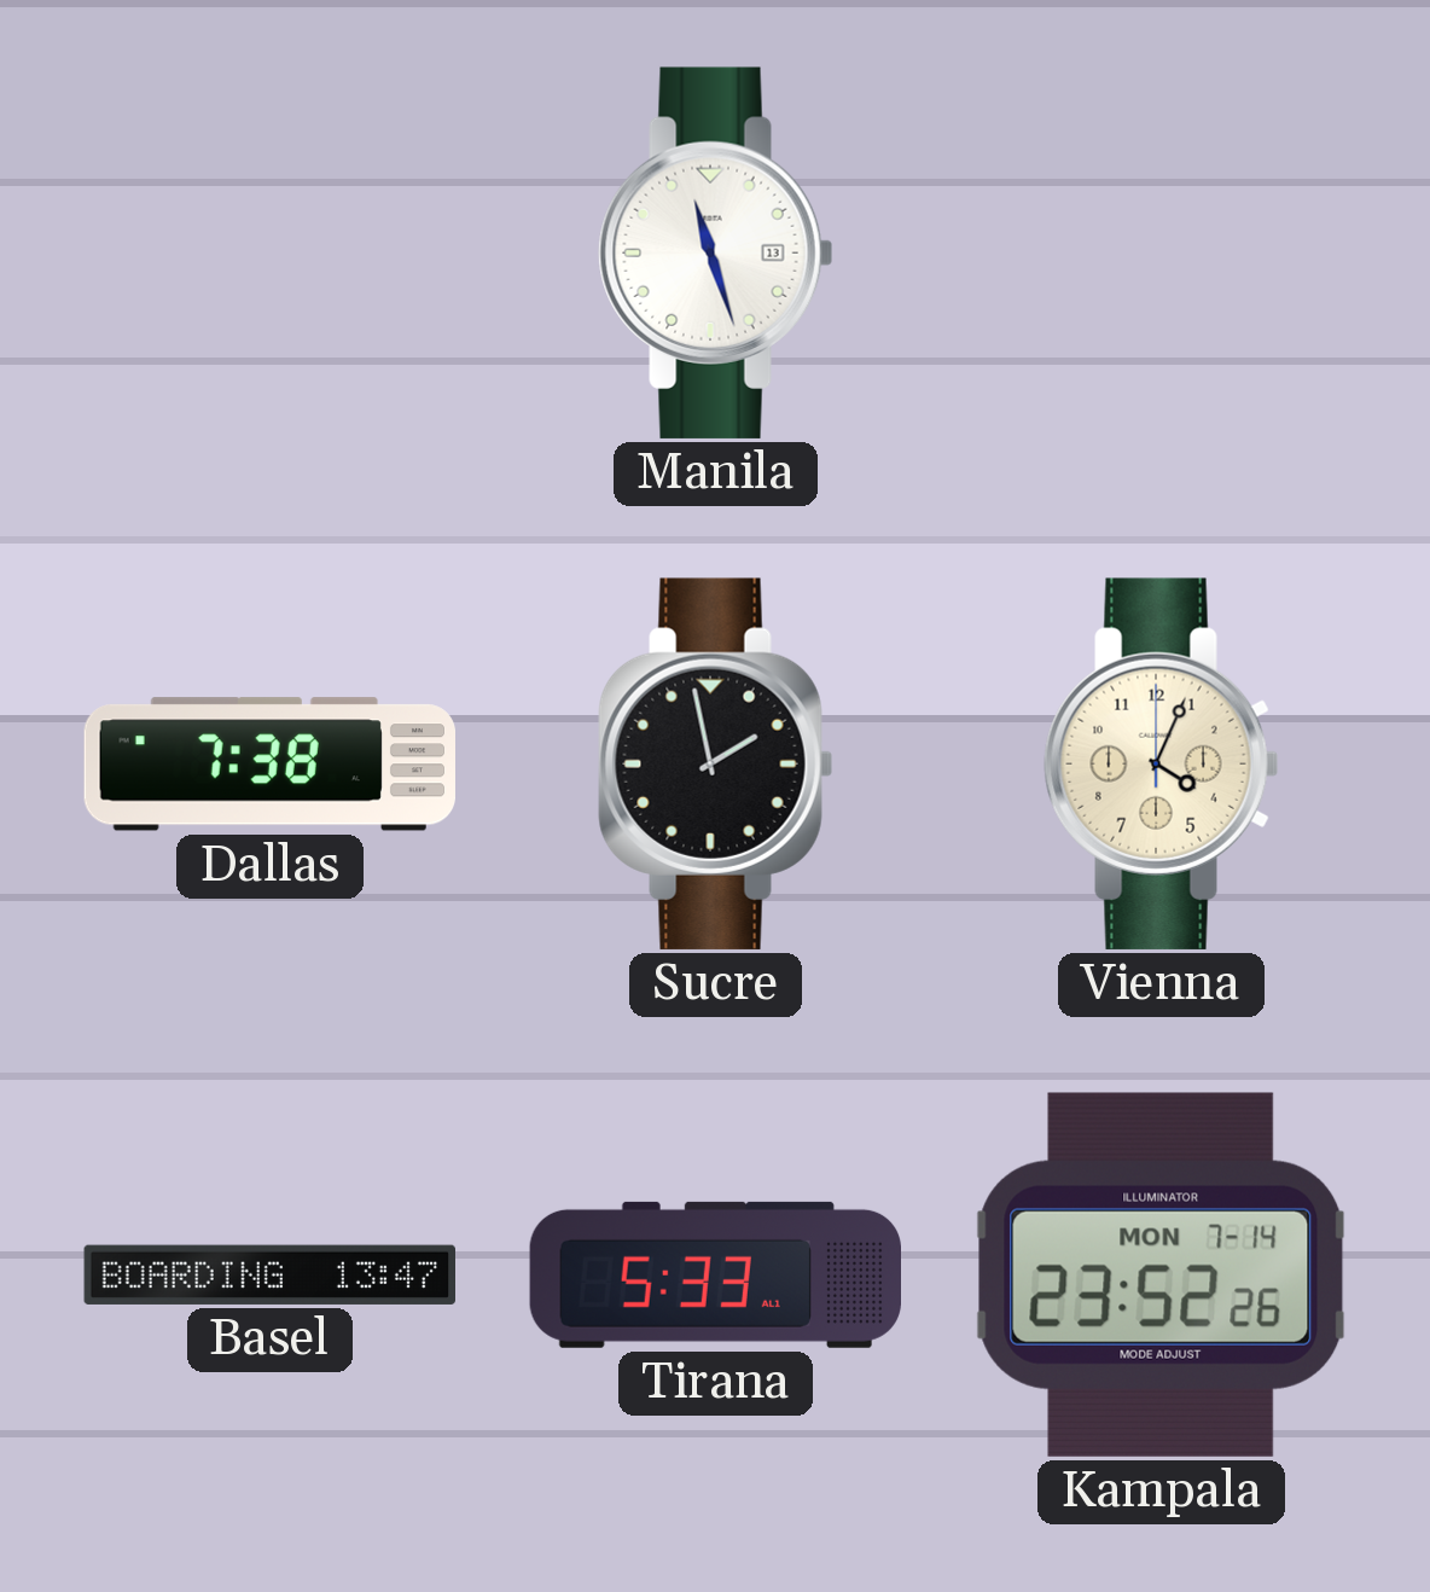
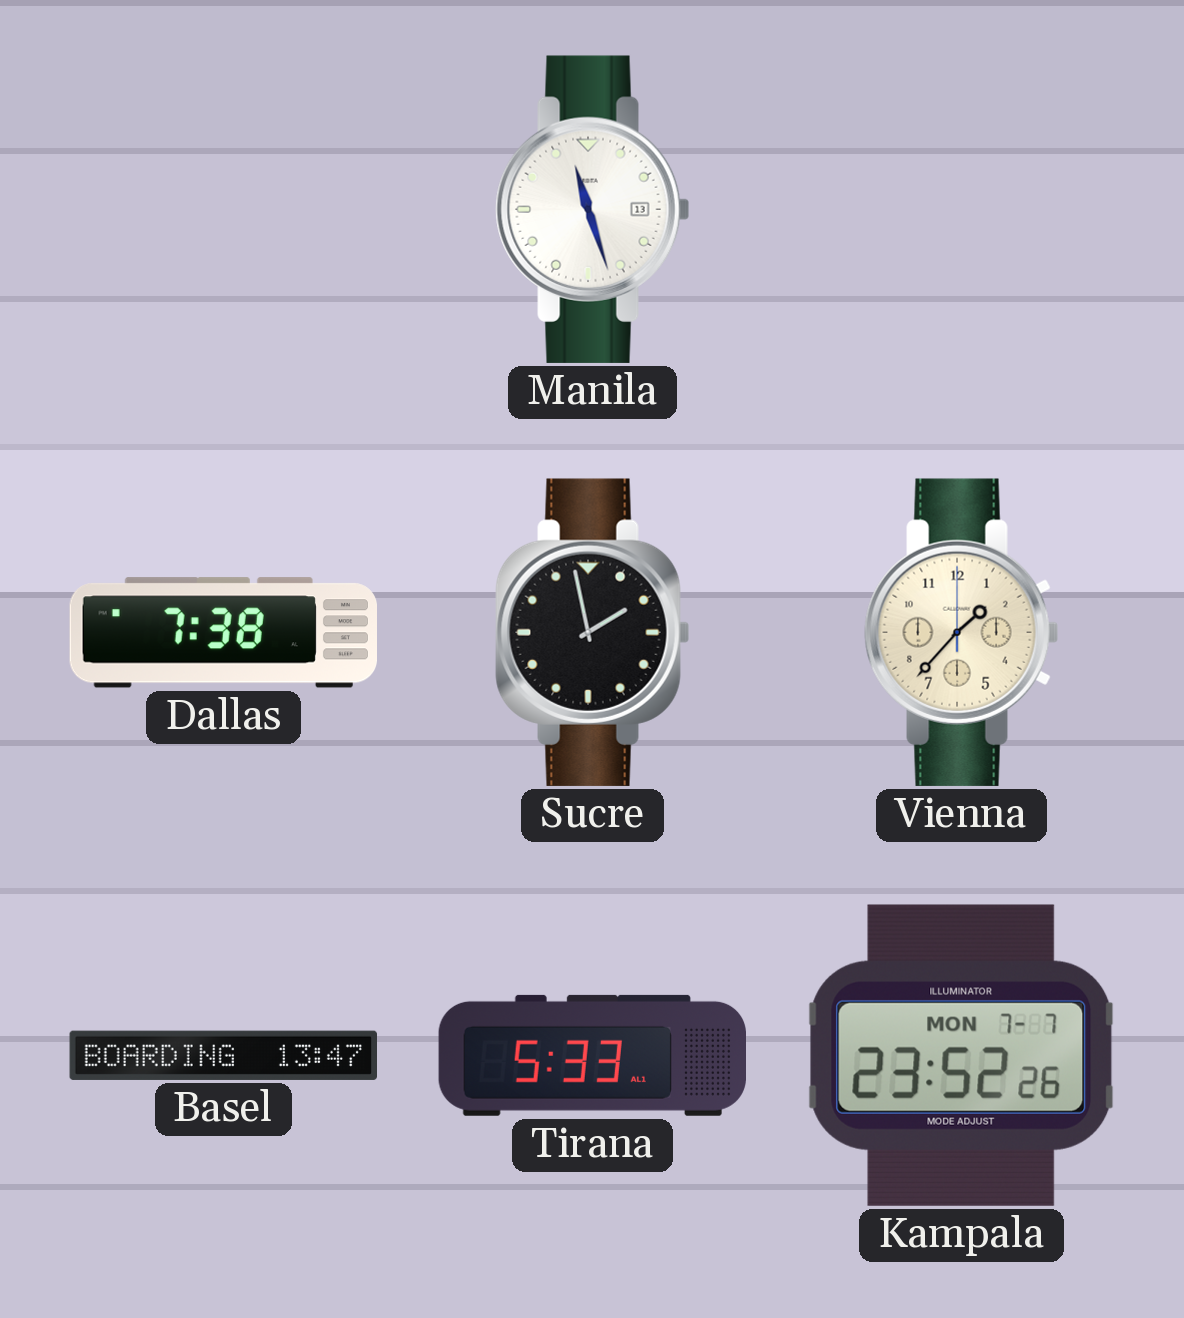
Vienna: 4:04 -> 1:37 (962, 632)
Kampala date: MON 7-14 -> MON 7-7 (962, 1055)
